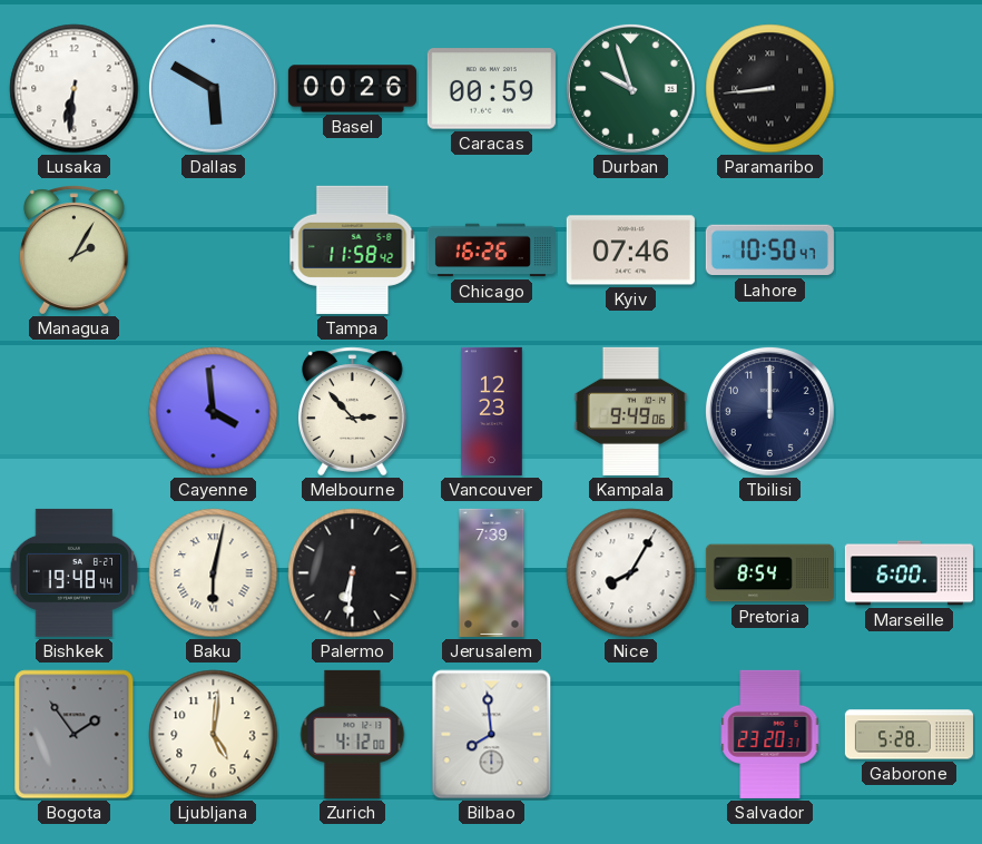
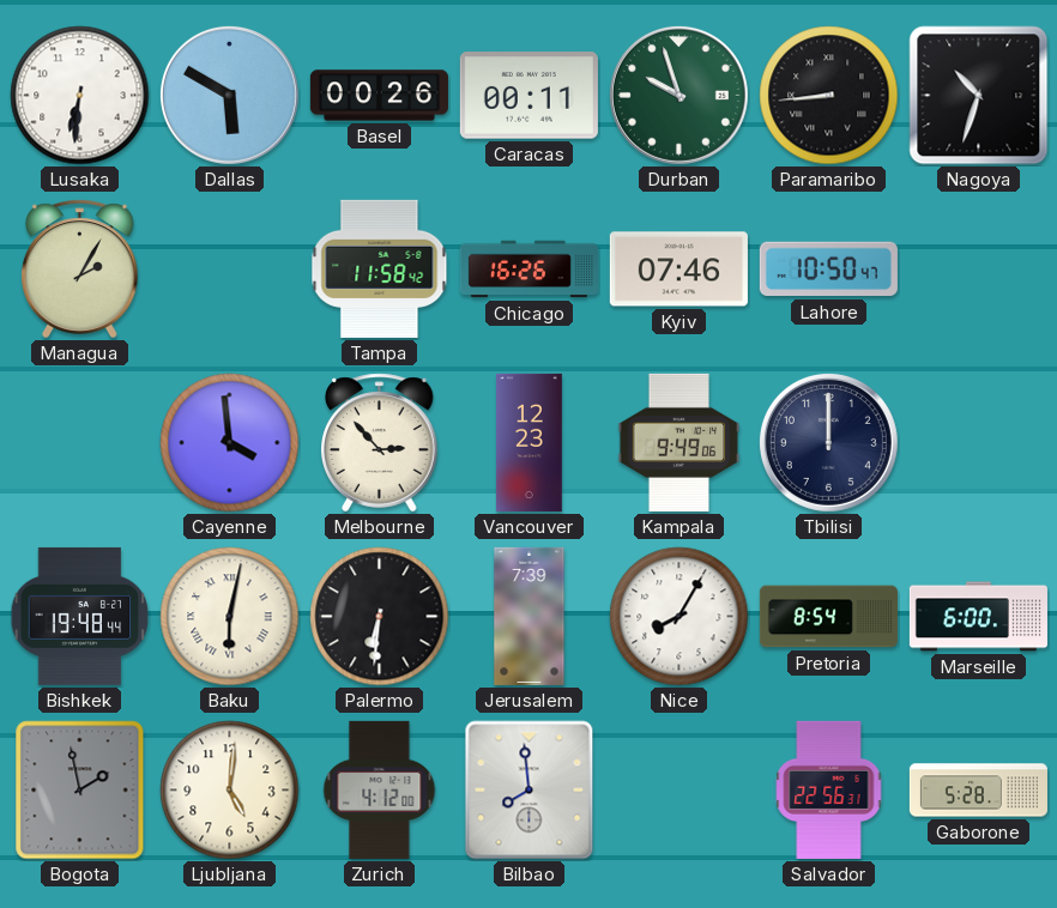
Caracas: 00:59 -> 00:11 (528, 96)
Nagoya: none -> 10:33 (979, 96)
Bogota: 1:54 -> 1:58 (80, 791)
Salvador: 23:20 -> 22:56 (829, 789)
